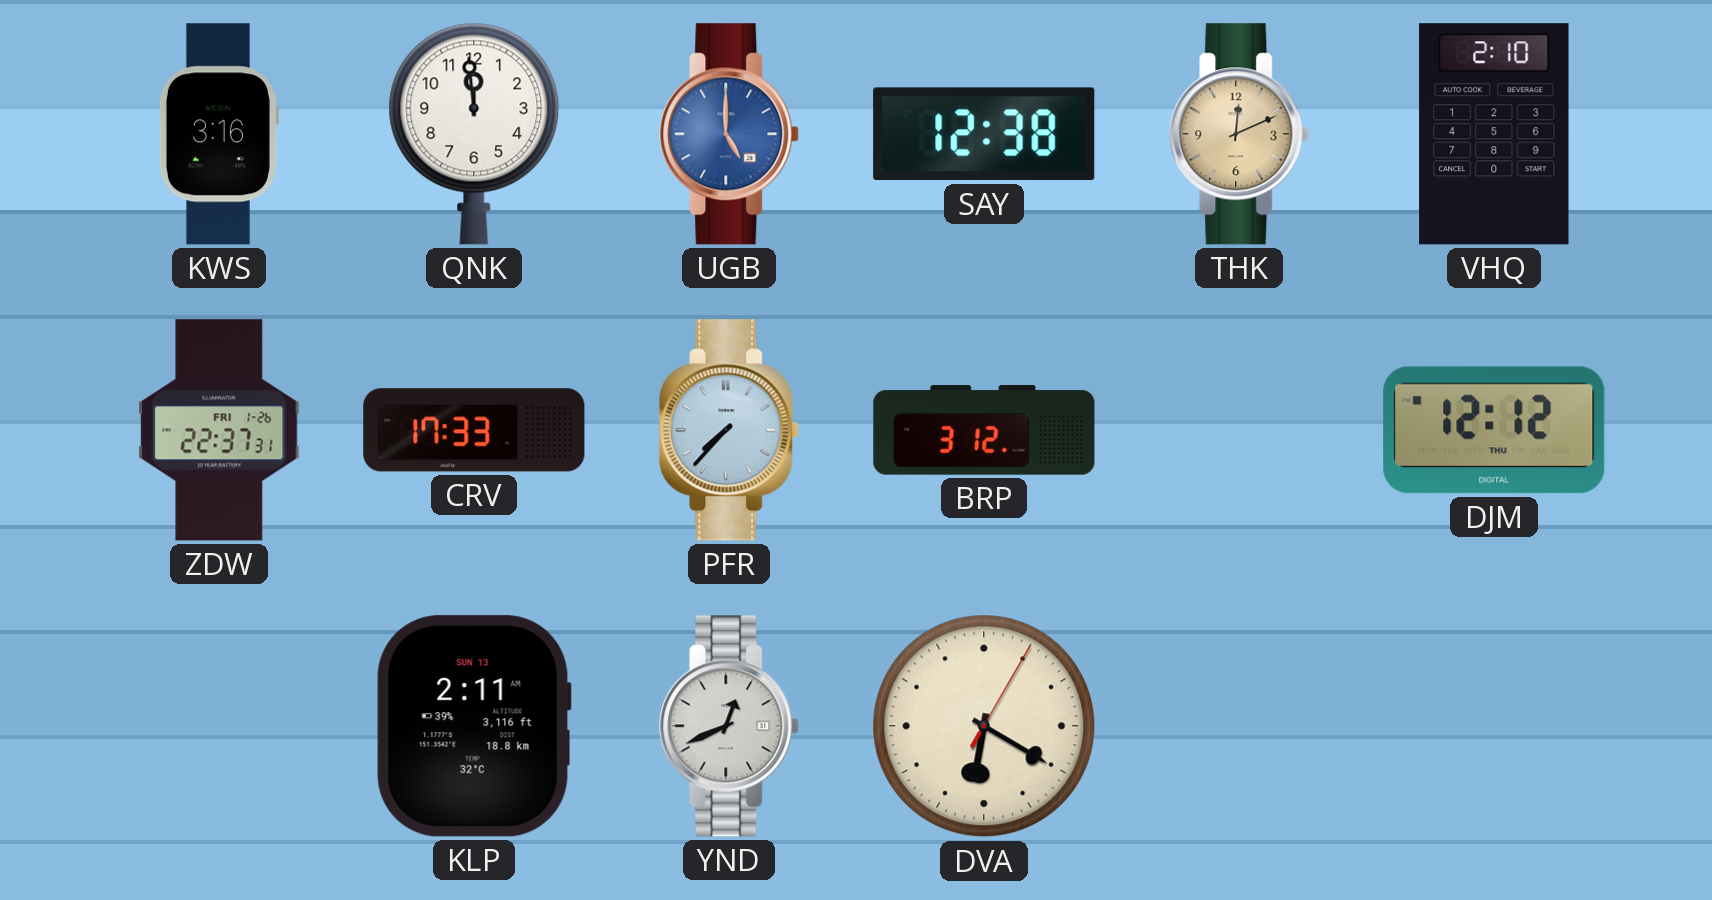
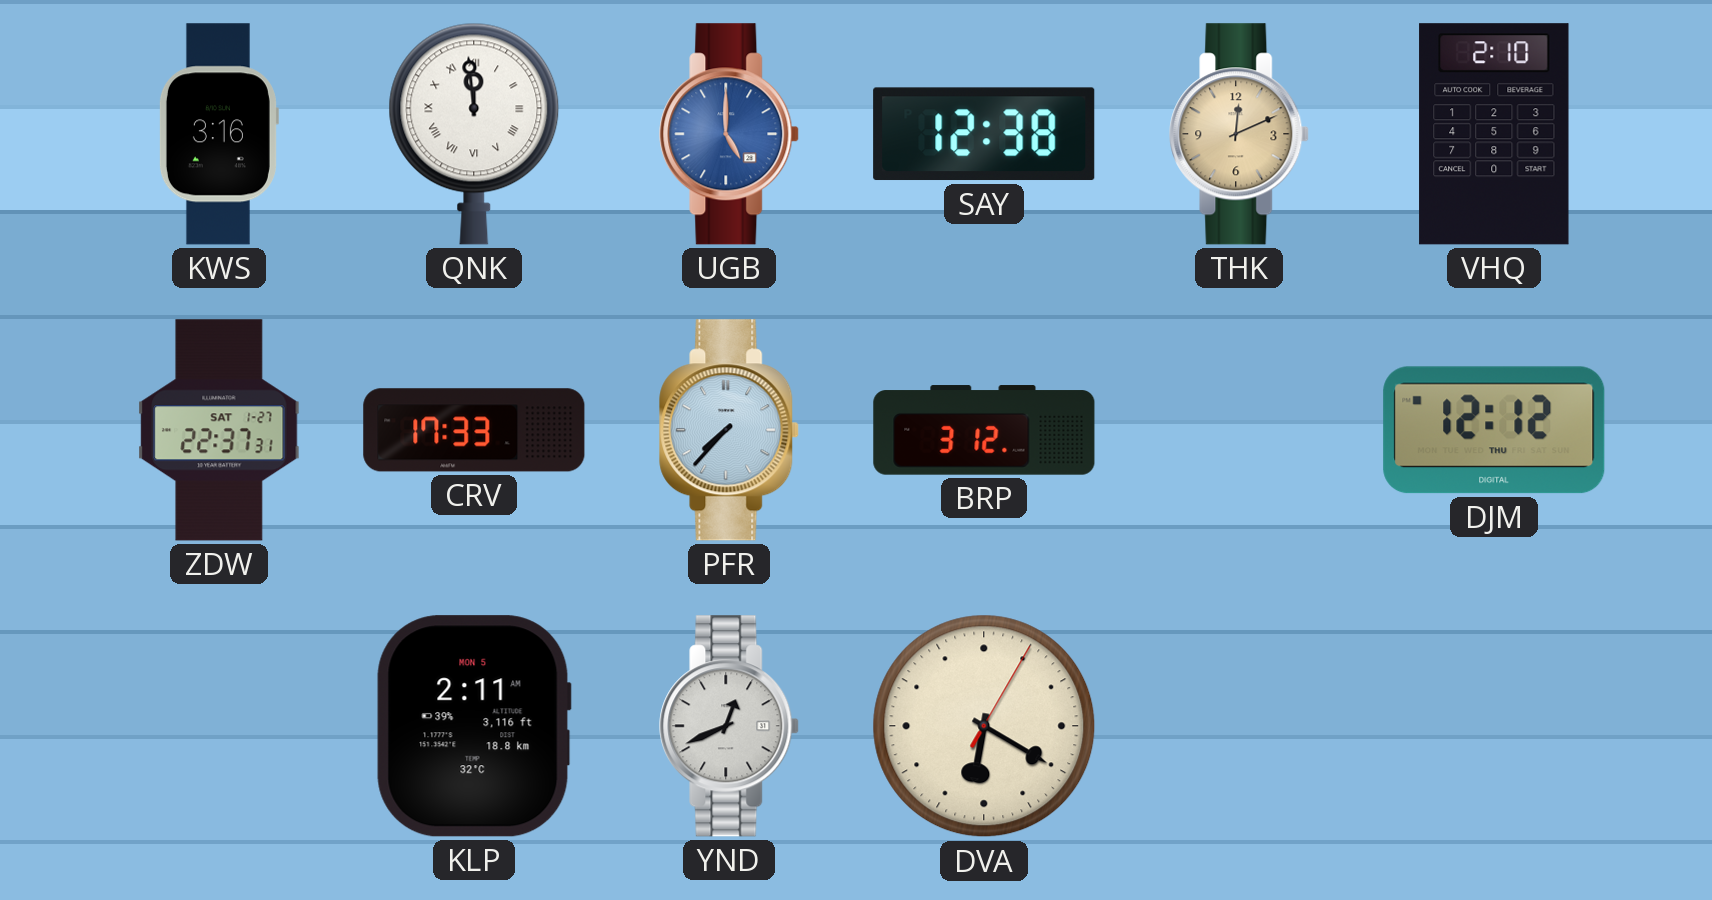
QNK numerals: Arabic -> Roman (474, 134)
ZDW date: FRI 1-26 -> SAT 1-27 (219, 430)
KLP date: SUN 13 -> MON 5 (474, 726)
